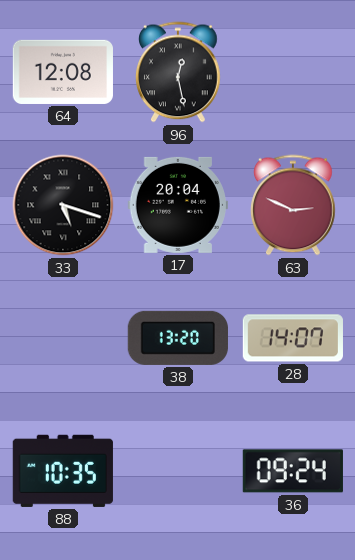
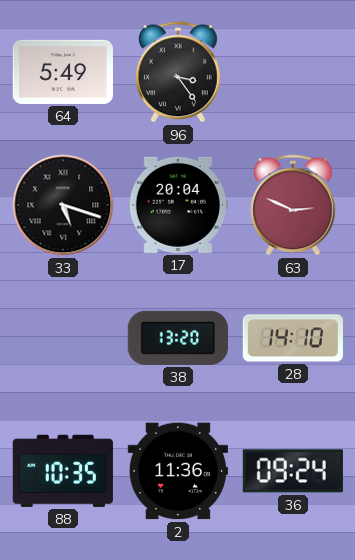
64: 12:08 -> 5:49 (63, 72)
96: 12:28 -> 3:24 (179, 72)
28: 14:07 -> 14:10 (293, 338)
2: none -> 11:36 (178, 471)
